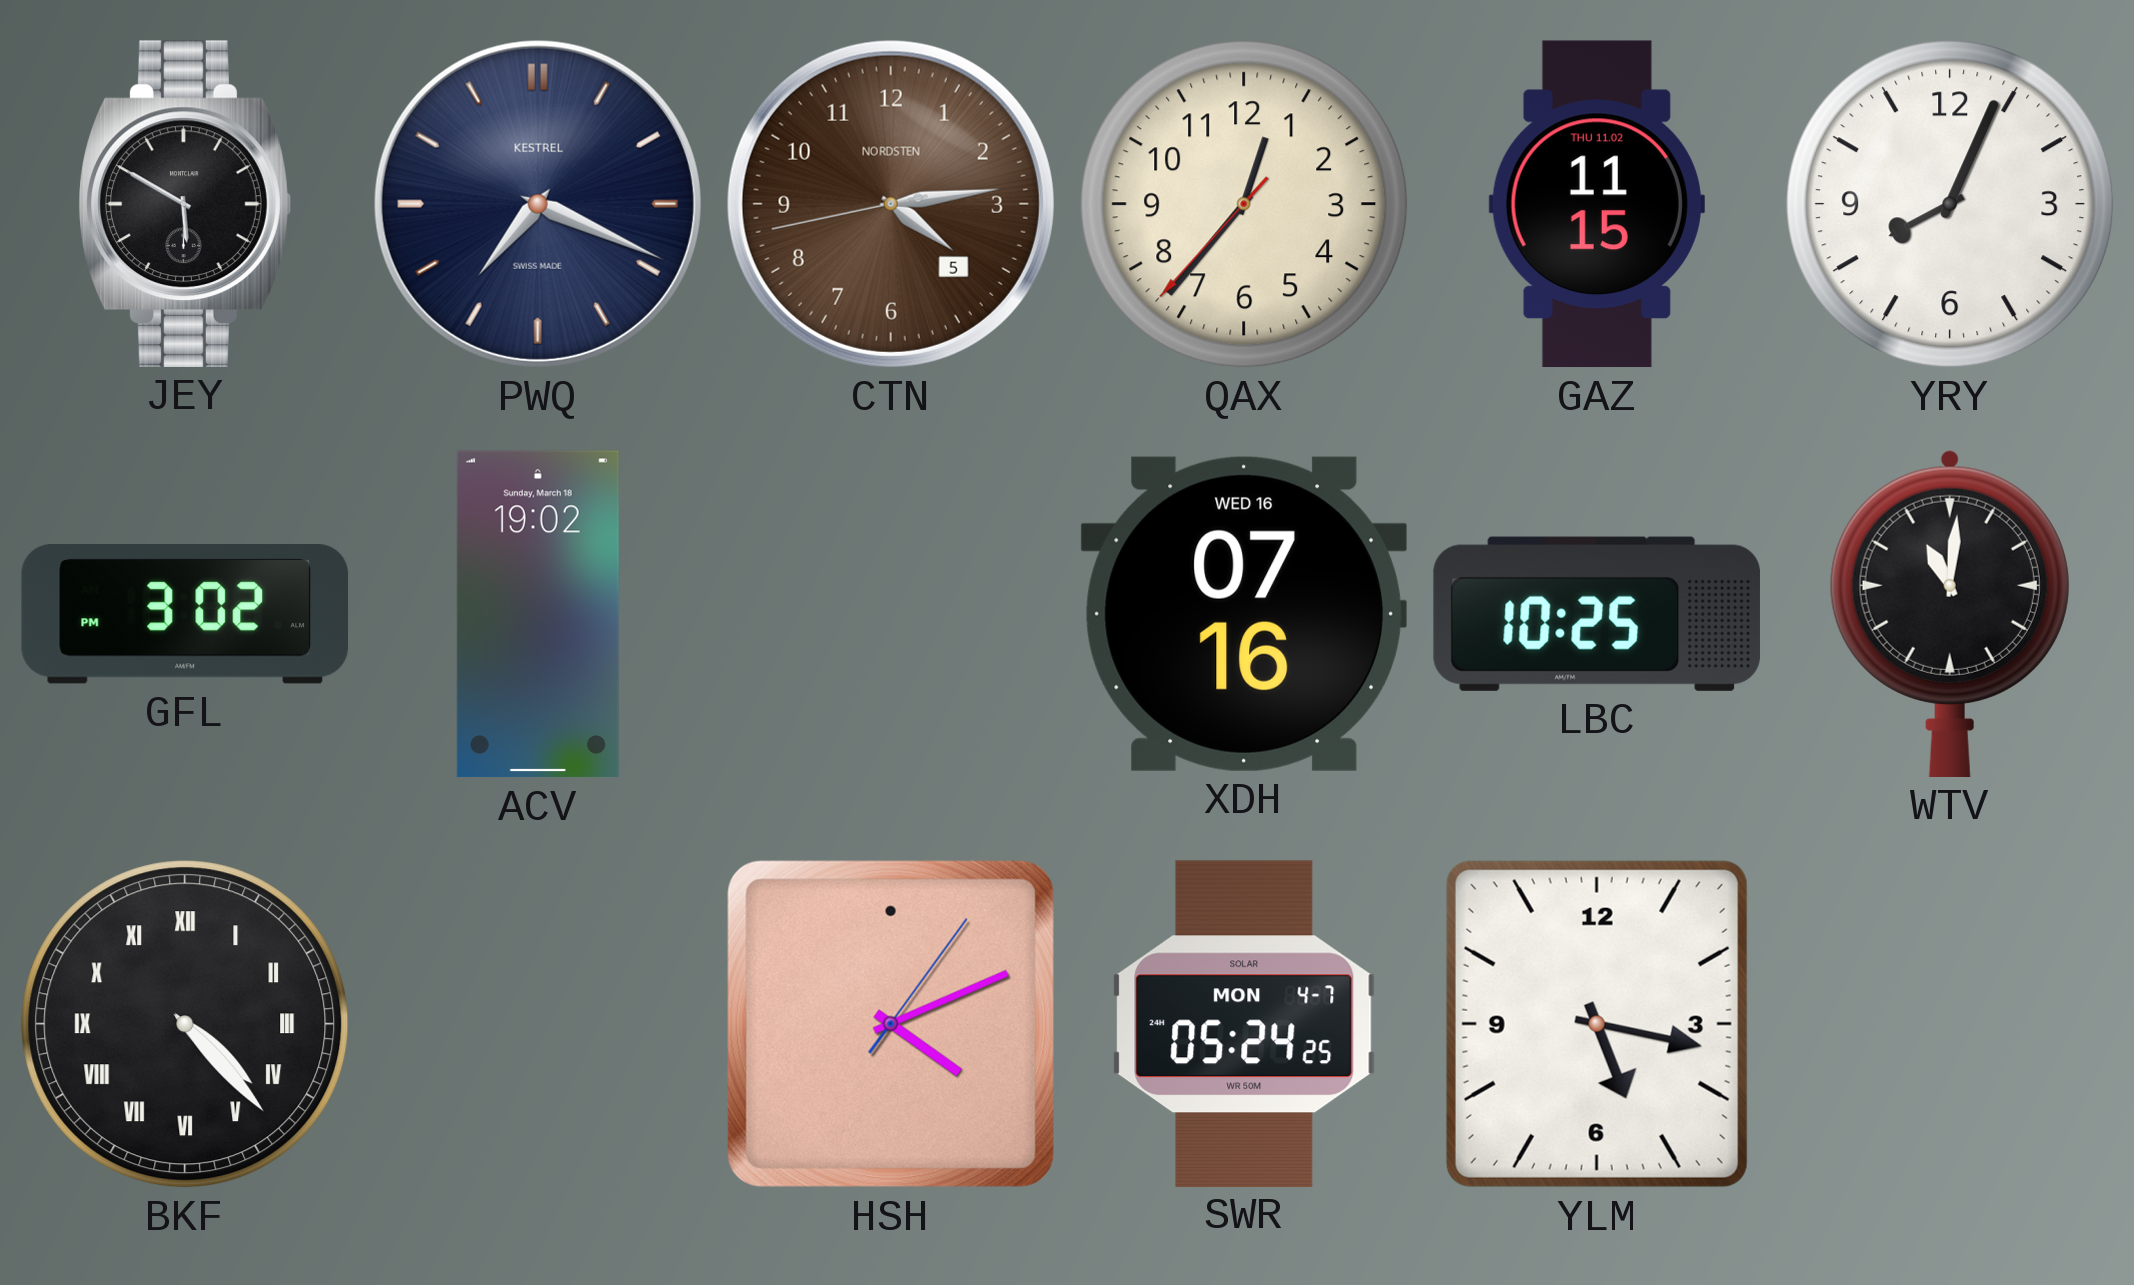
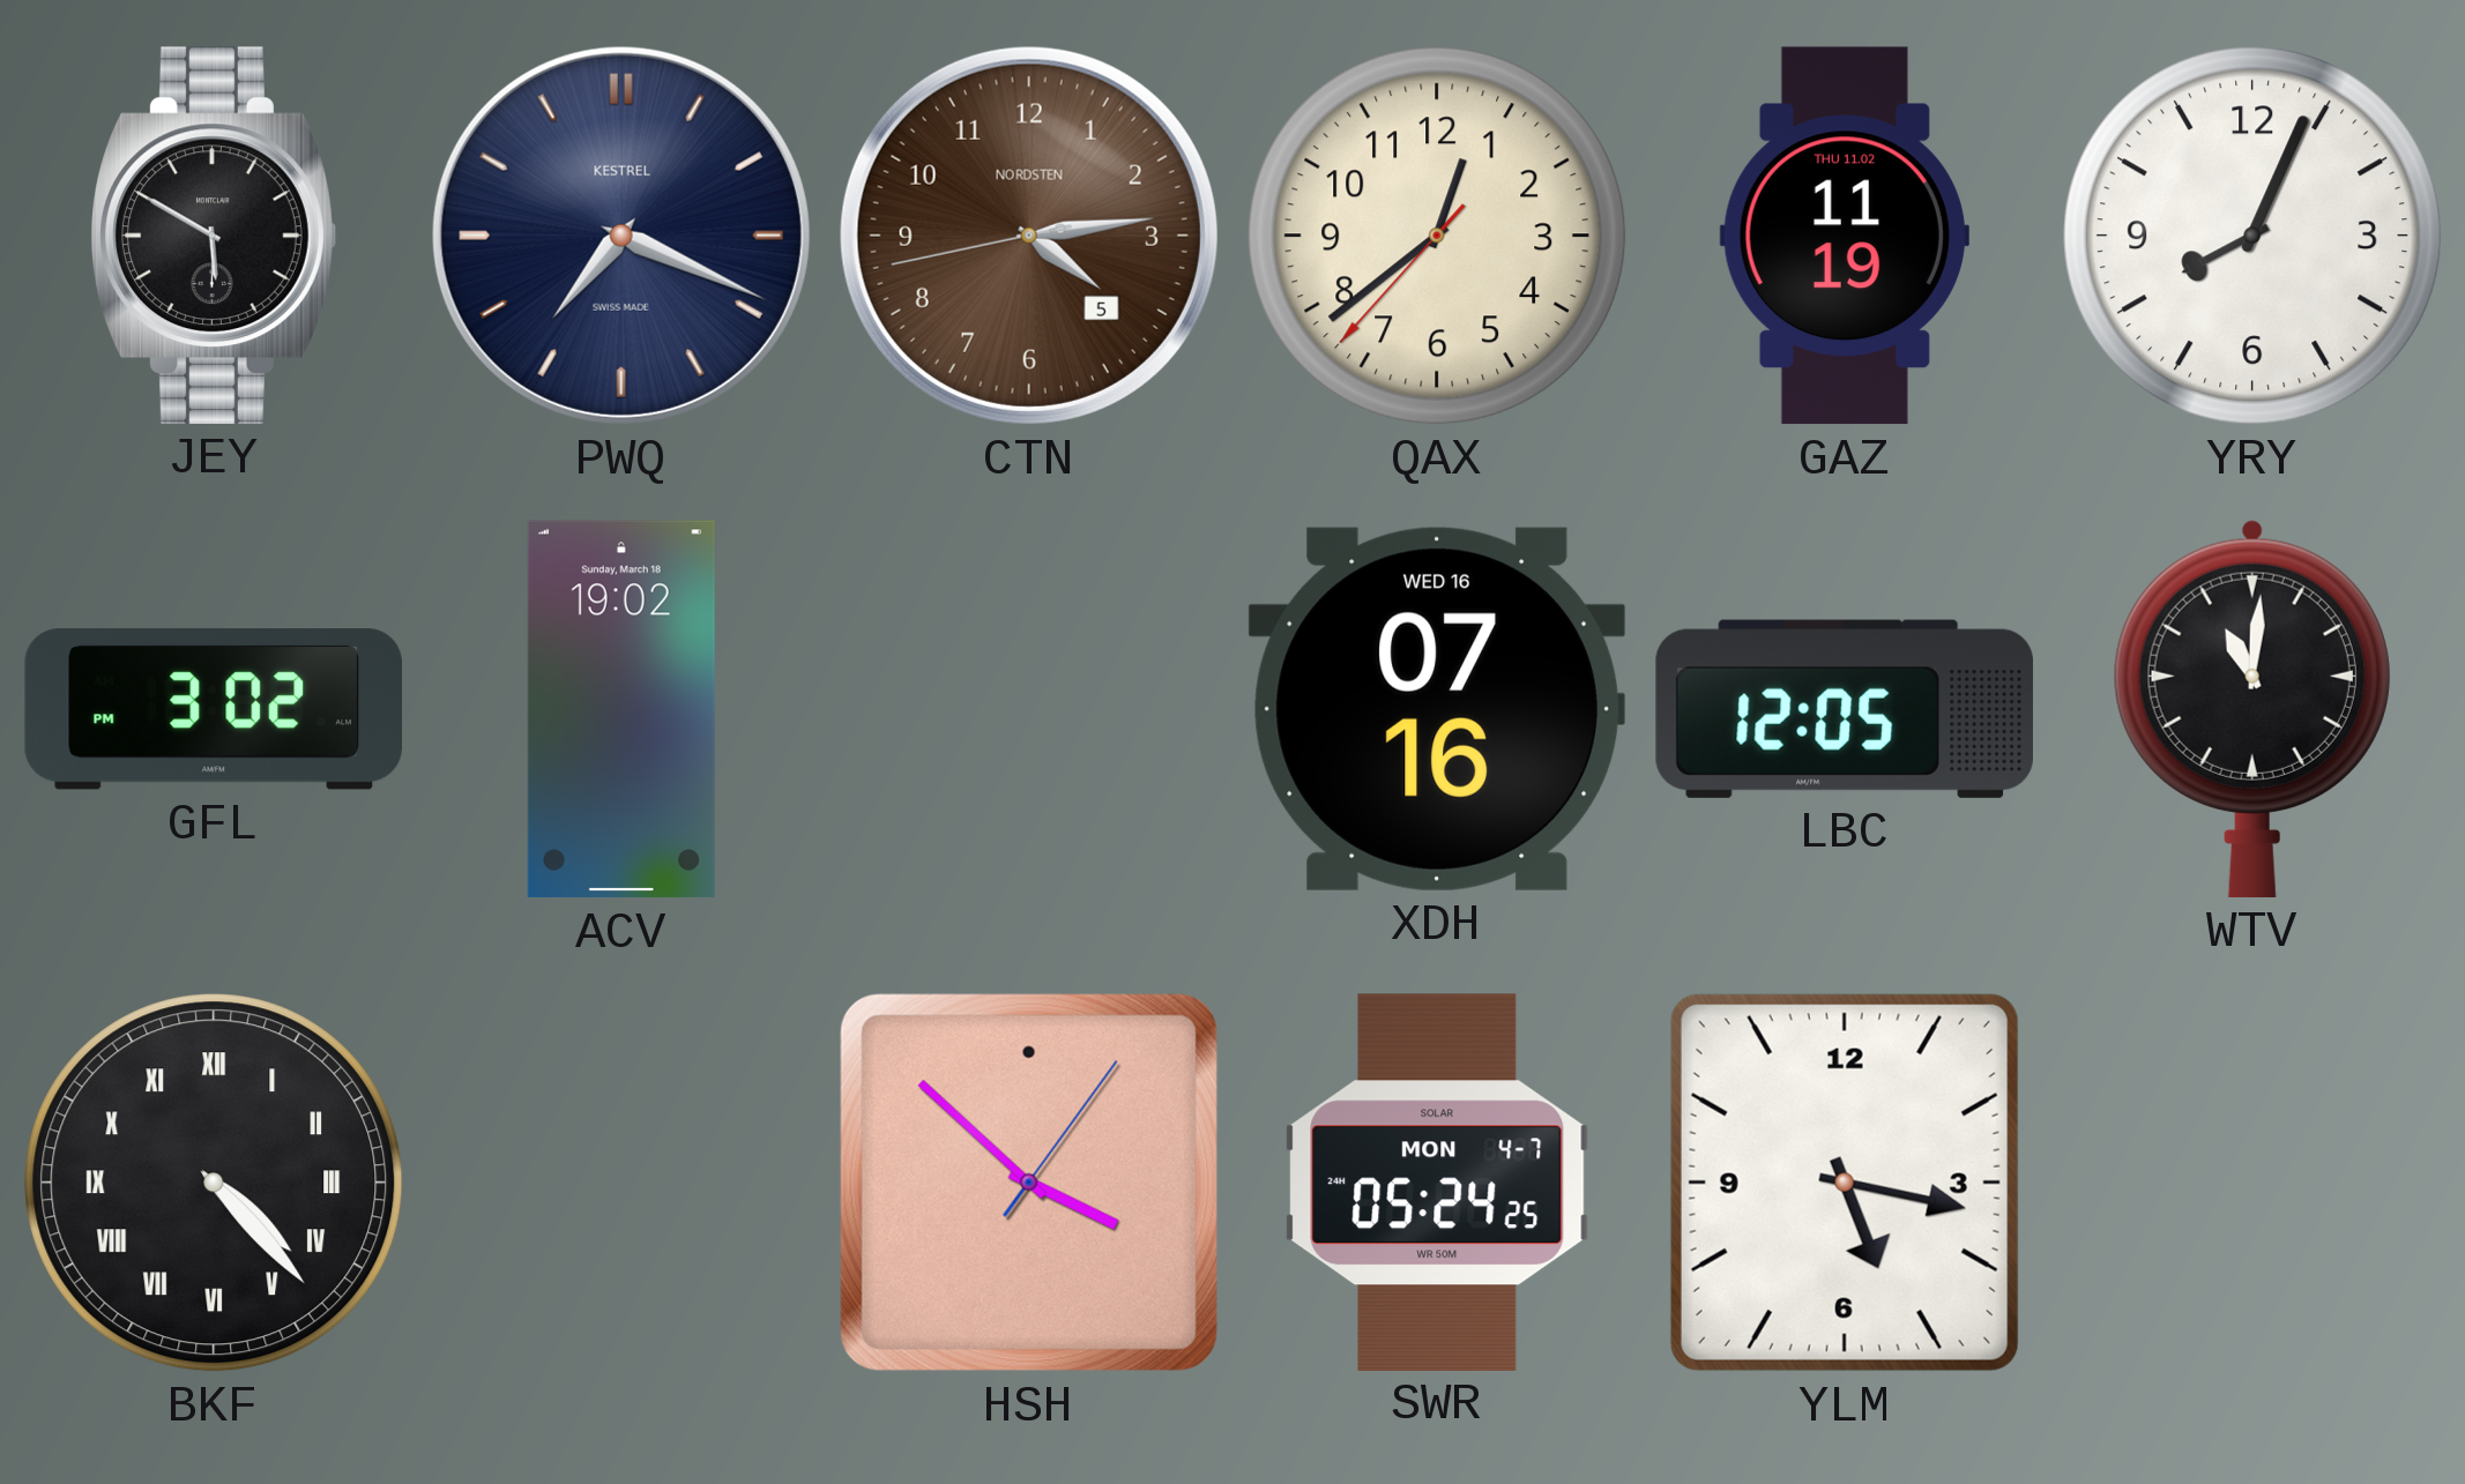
QAX: 12:36 -> 12:38 (1437, 236)
GAZ: 11:15 -> 11:19 (1845, 236)
LBC: 10:25 -> 12:05 (1845, 709)
HSH: 4:11 -> 3:52 (1029, 1183)
